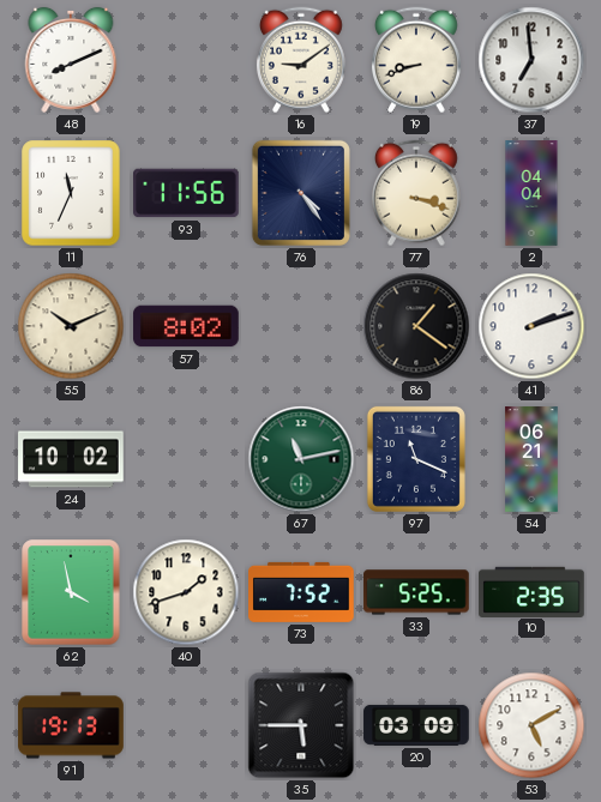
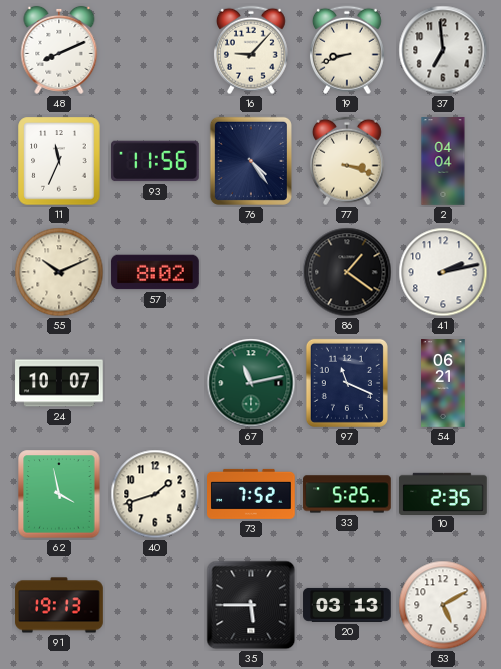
16: 9:09 -> 9:07 (251, 50)
41: 2:12 -> 2:13 (443, 272)
24: 10:02 -> 10:07 (59, 383)
20: 03:09 -> 03:13 (347, 605)
